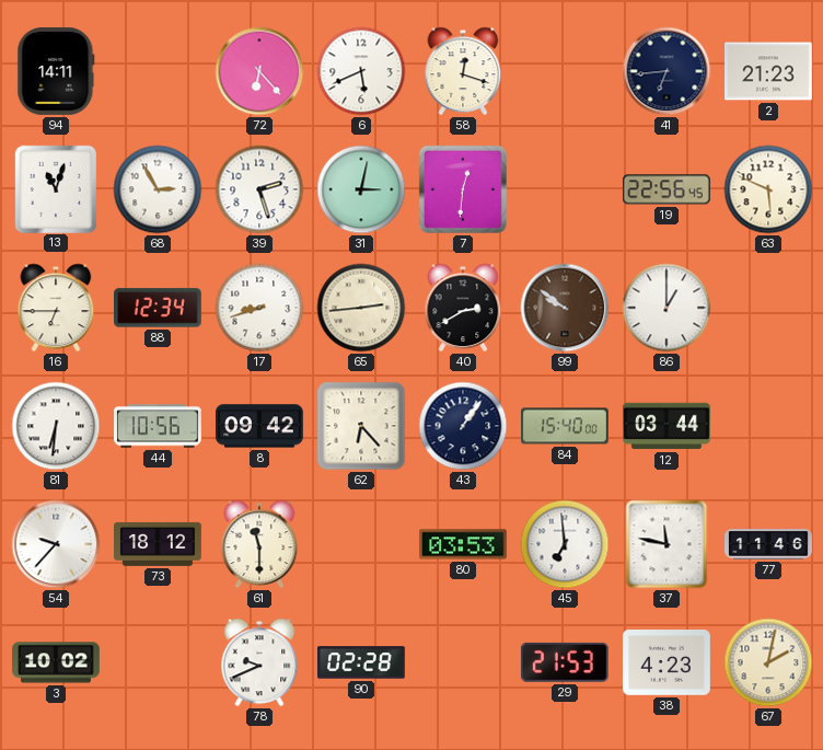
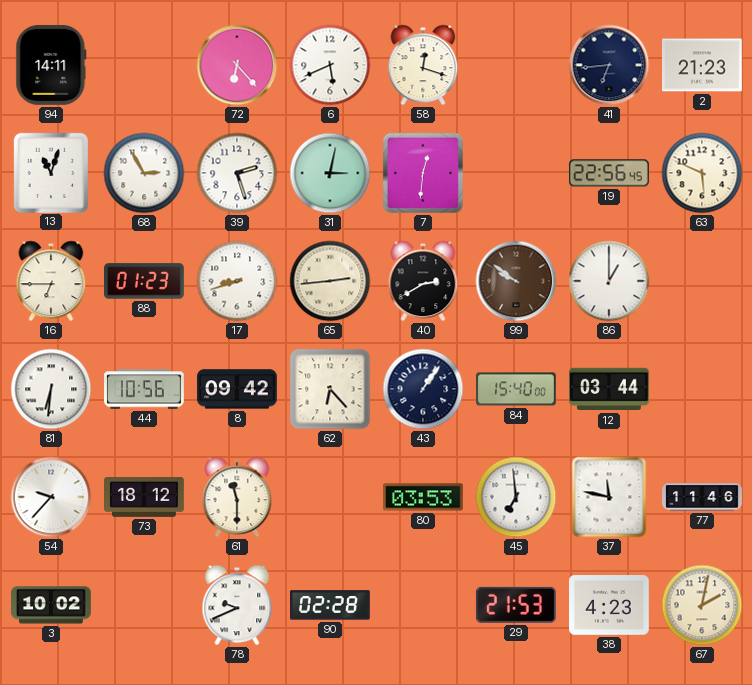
88: 12:34 -> 01:23 (145, 281)
